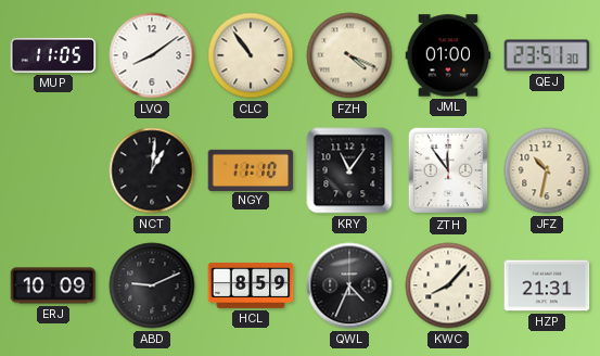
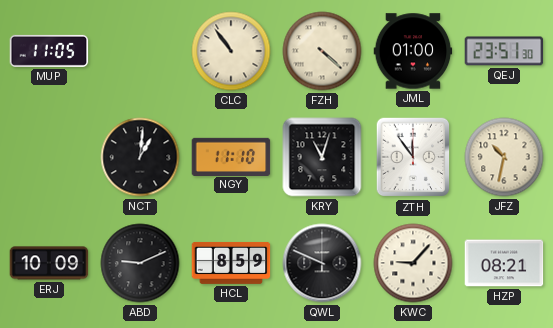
LVQ: 8:09 -> none (152, 55)
FZH: 4:19 -> 4:22 (322, 51)
KRY: 11:06 -> 11:03 (322, 157)
QWL: 4:34 -> 9:49 (322, 263)
KWC: 8:07 -> 9:07 (413, 263)
HZP: 21:31 -> 08:21 (504, 263)
